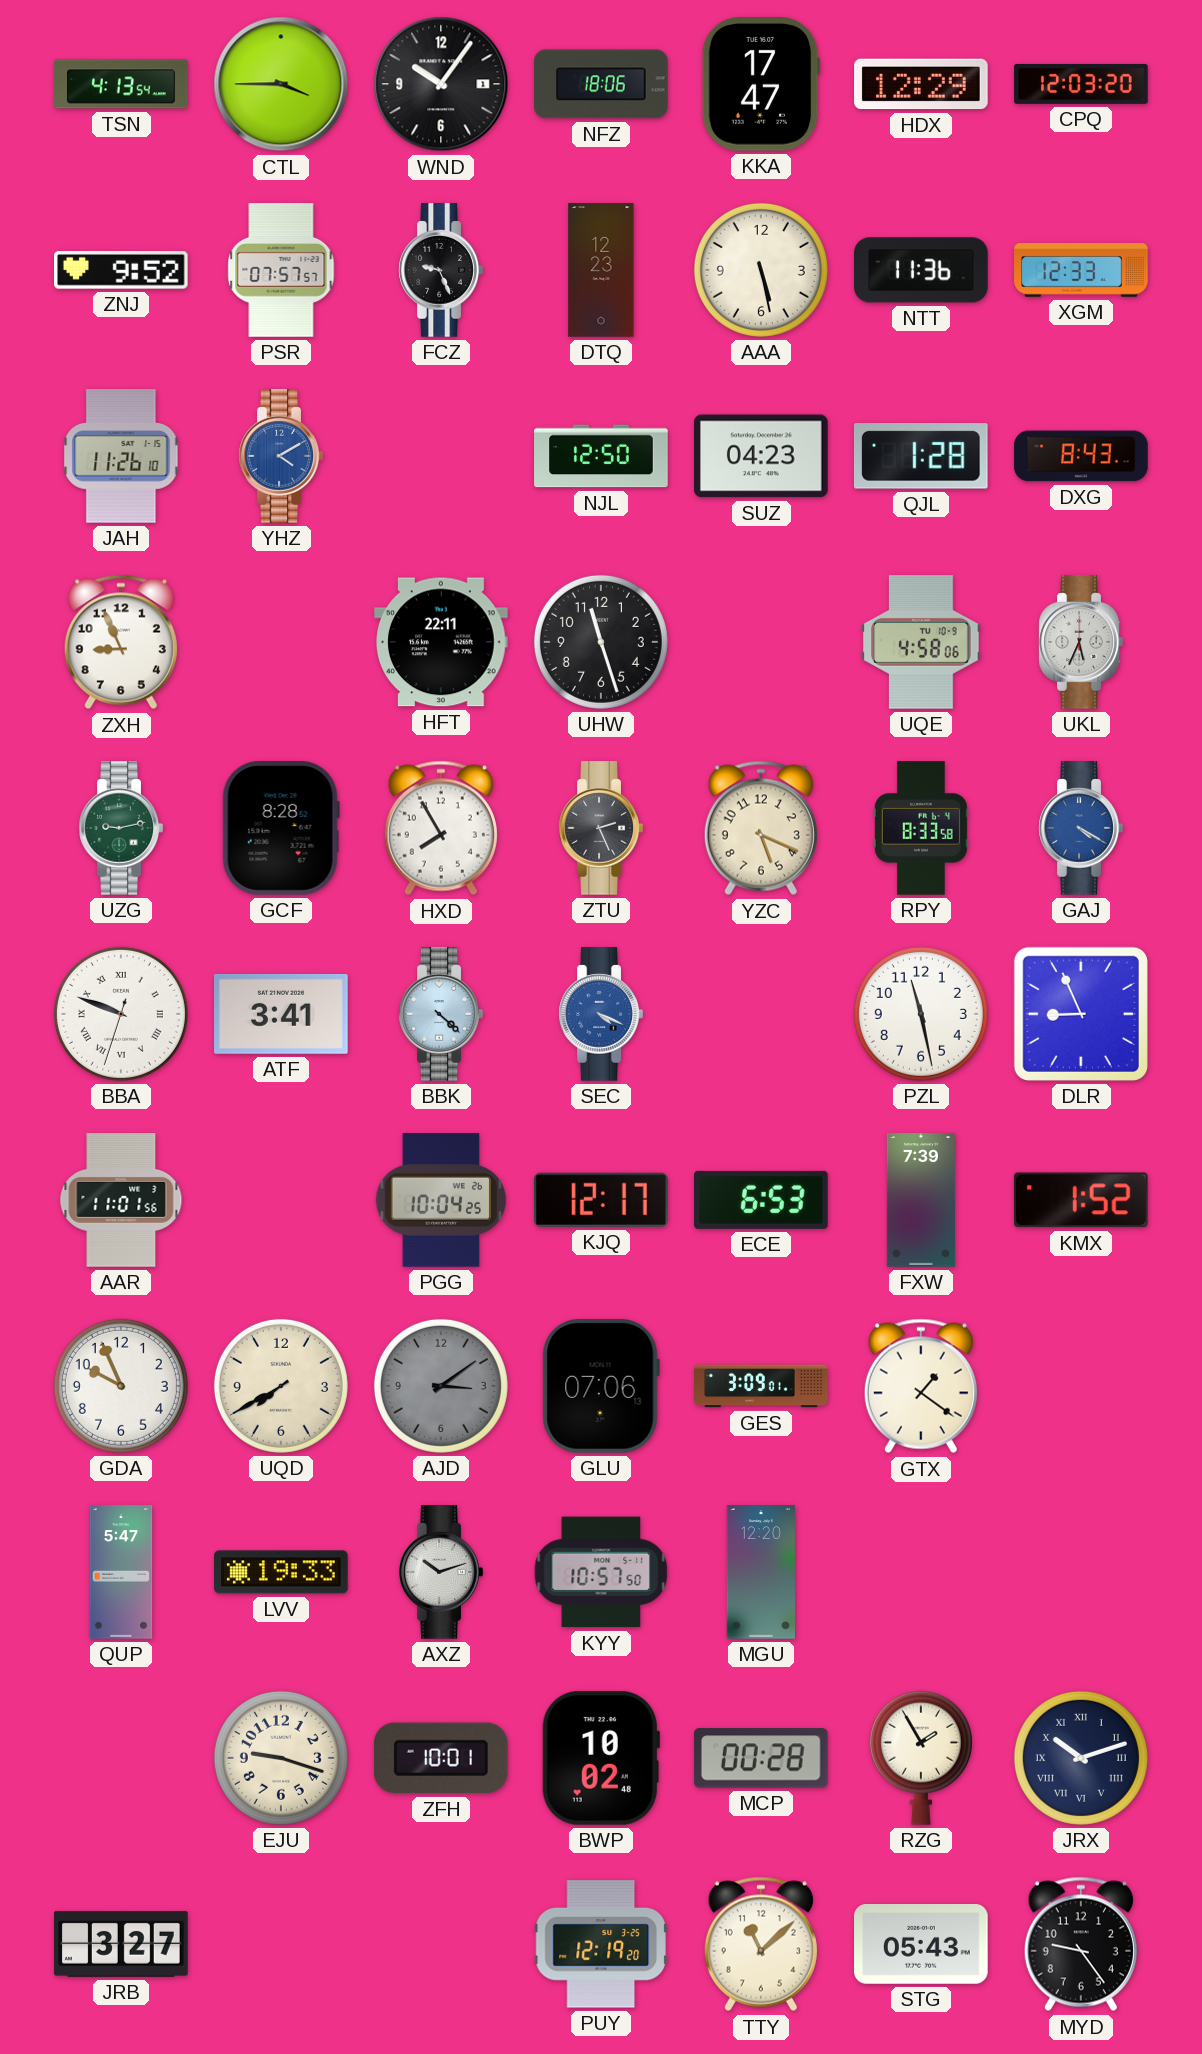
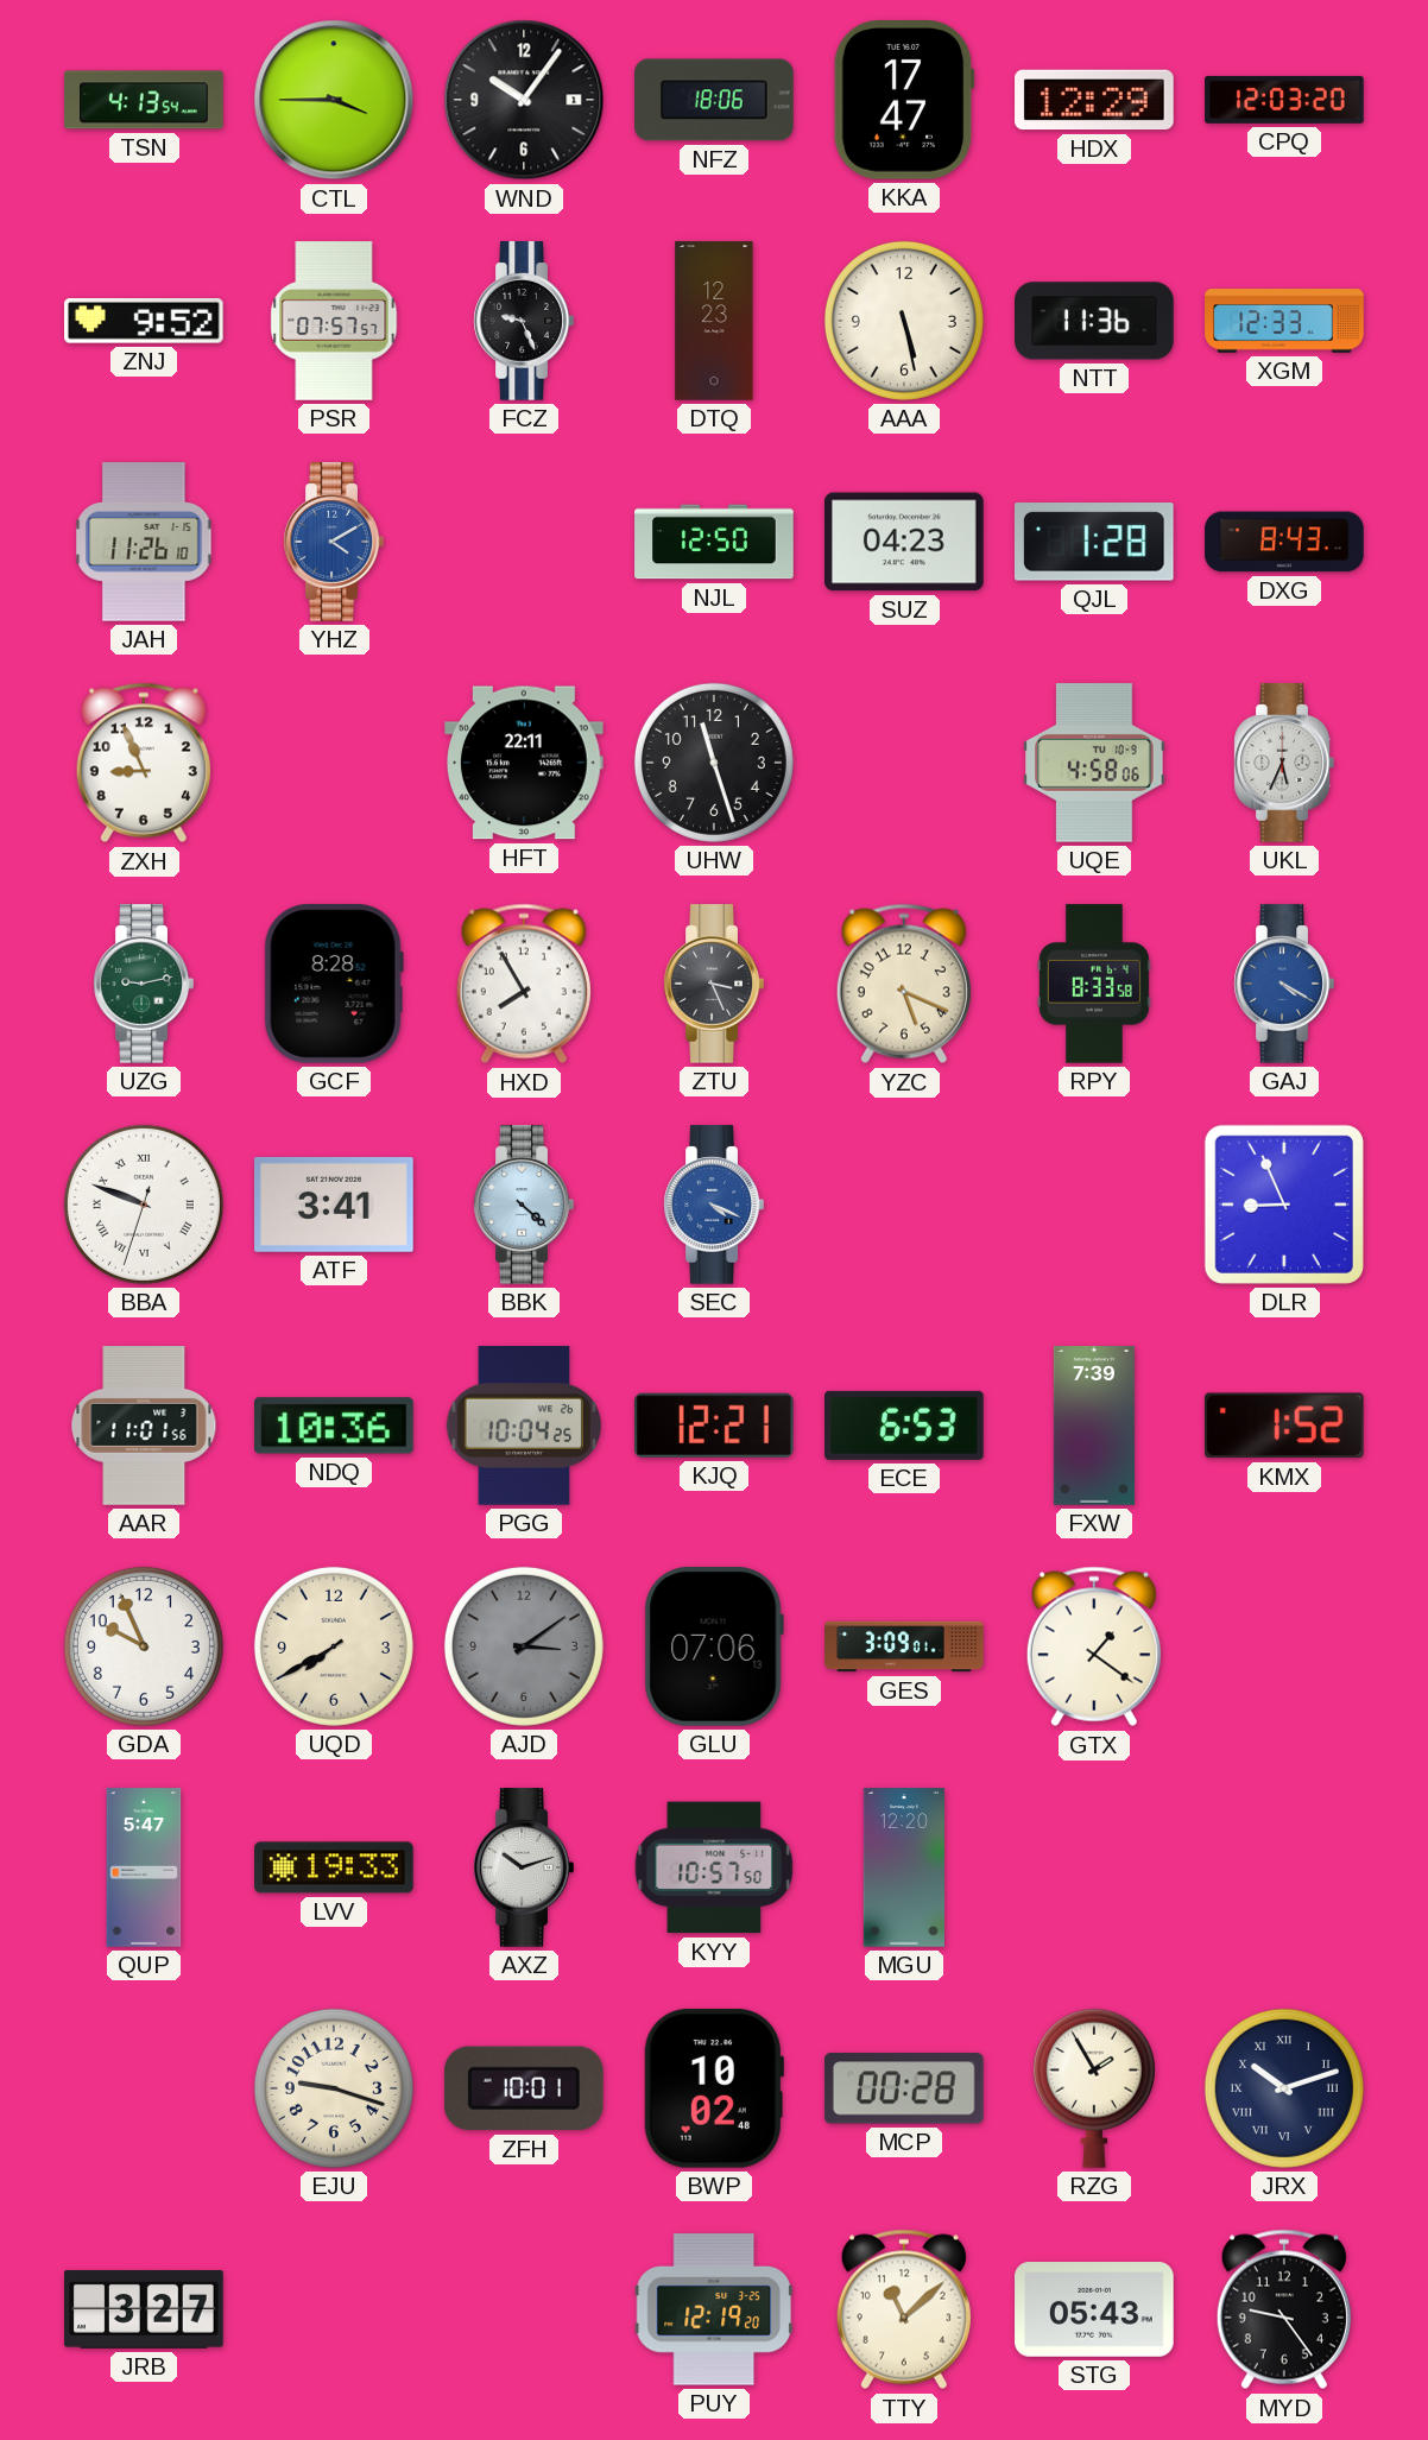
ZTU: 2:26 -> 3:26 (714, 984)
PZL: 11:28 -> none (921, 1014)
NDQ: none -> 10:36 (334, 1426)
KJQ: 12:17 -> 12:21 (714, 1426)
